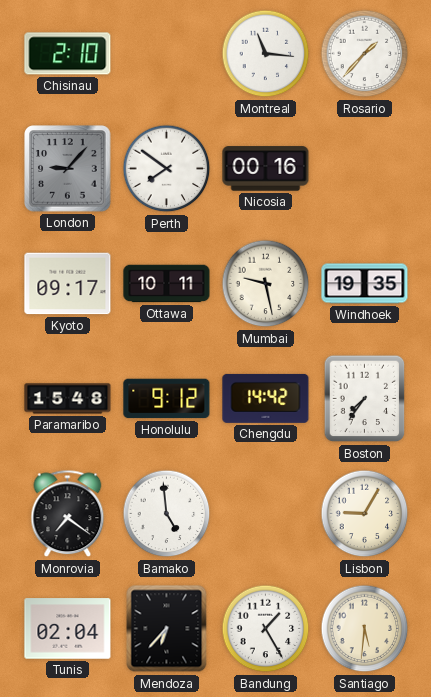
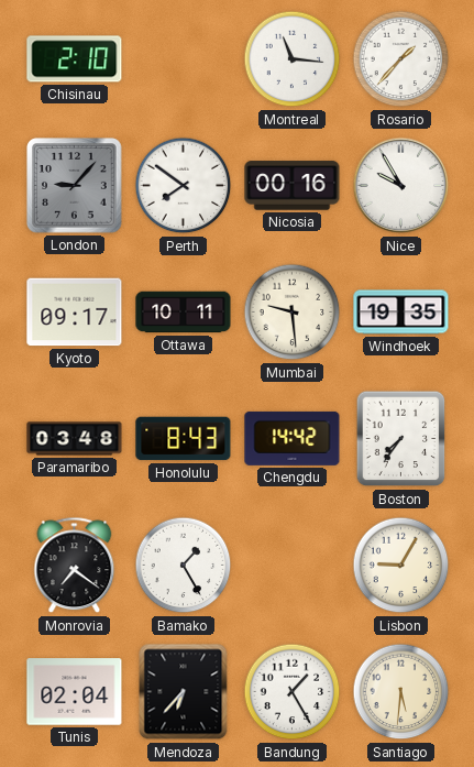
Nice: none -> 9:55 (401, 186)
Mumbai: 9:28 -> 9:29 (293, 313)
Paramaribo: 15:48 -> 03:48 (75, 439)
Honolulu: 9:12 -> 8:43 (184, 439)
Bamako: 4:59 -> 1:25 (184, 566)
